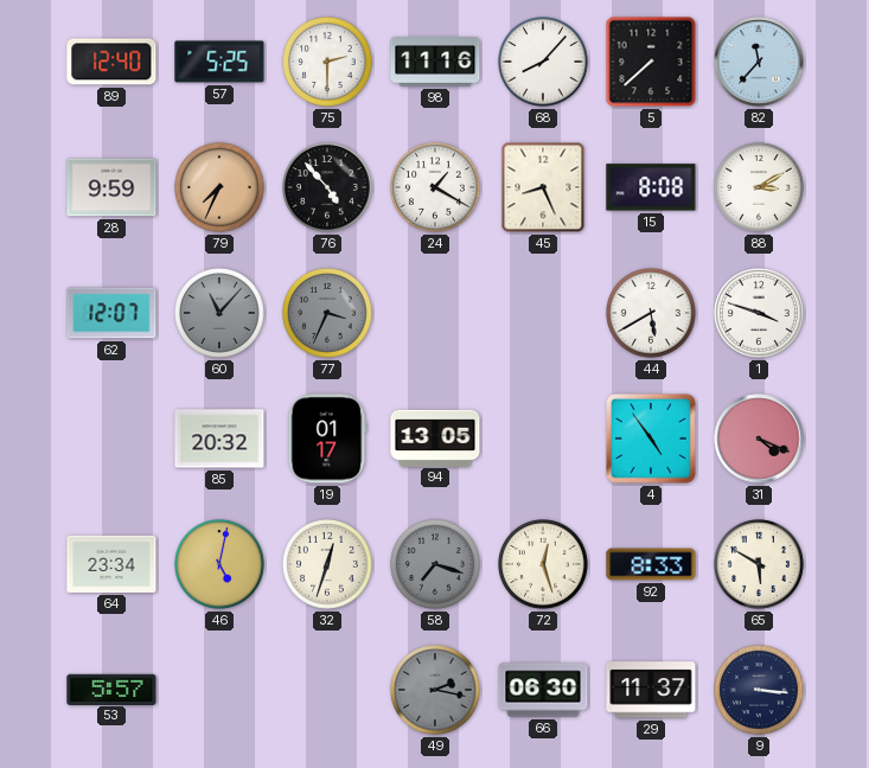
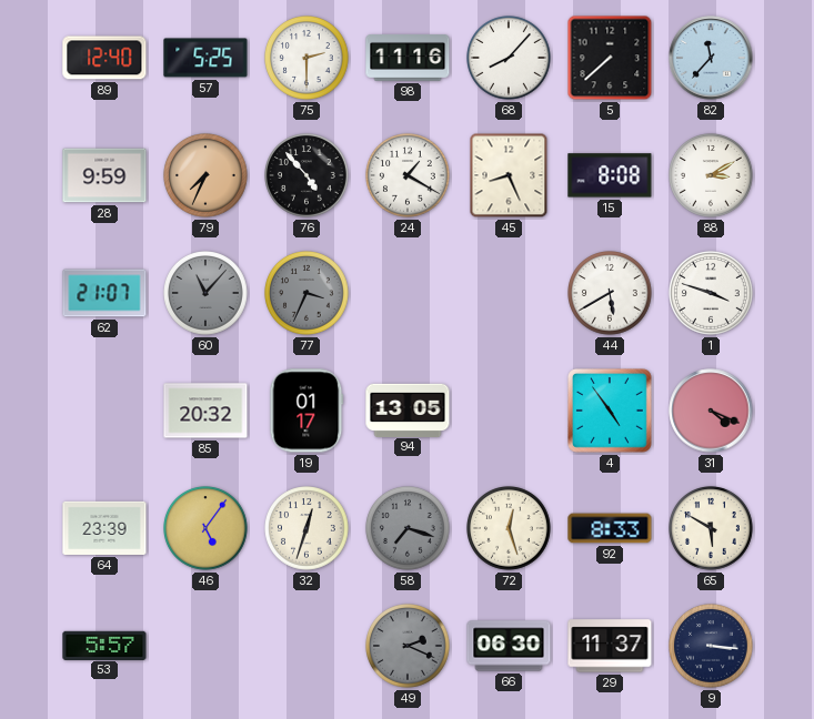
62: 12:07 -> 21:07 (104, 293)
64: 23:34 -> 23:39 (104, 528)
46: 5:02 -> 5:06 (207, 529)
49: 2:17 -> 2:19 (409, 647)
